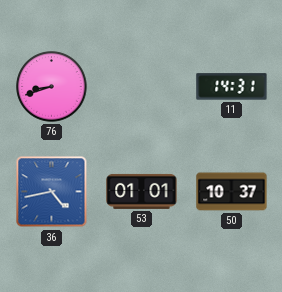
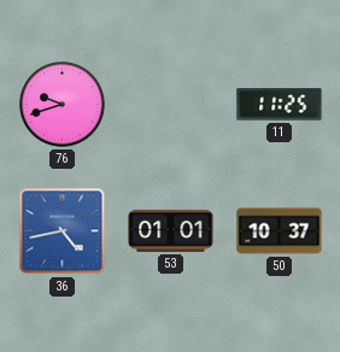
76: 8:42 -> 9:42 (63, 105)
11: 14:31 -> 11:25 (280, 105)
